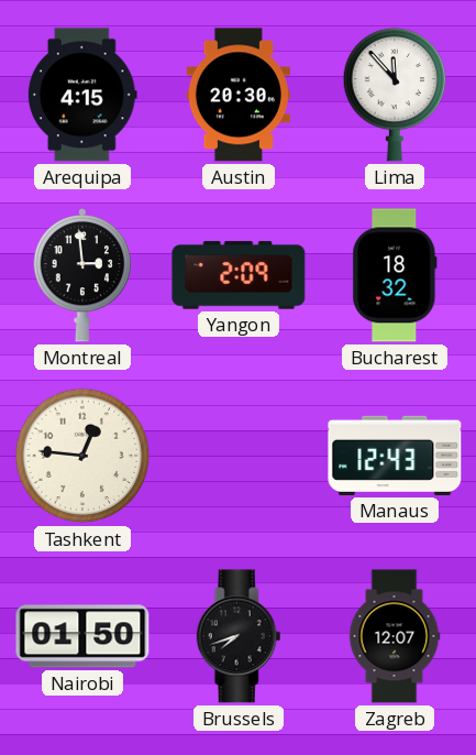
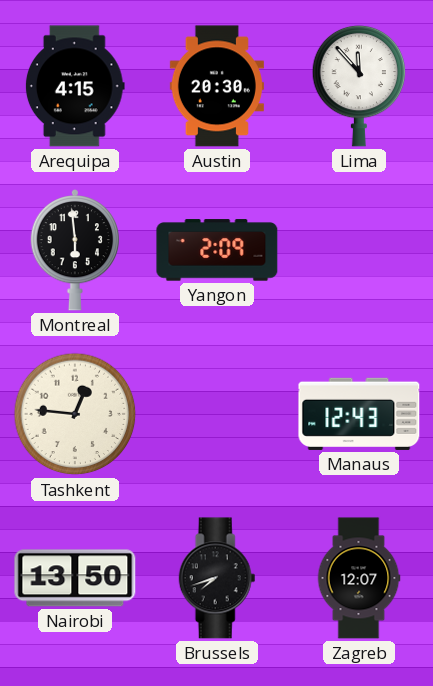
Montreal: 2:59 -> 5:59 (74, 251)
Bucharest: 18:32 -> none (395, 275)
Nairobi: 01:50 -> 13:50 (75, 578)
